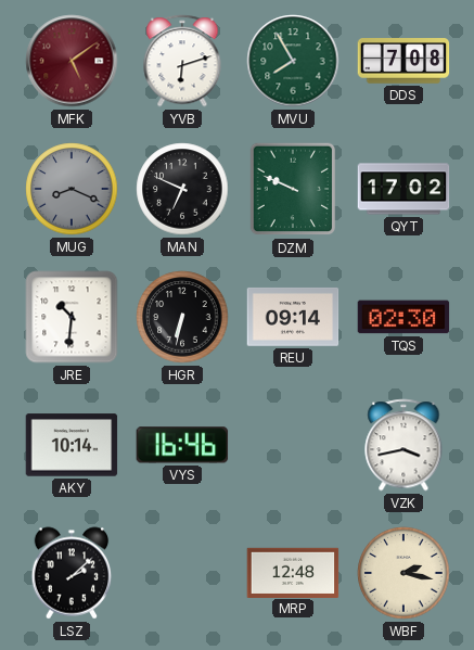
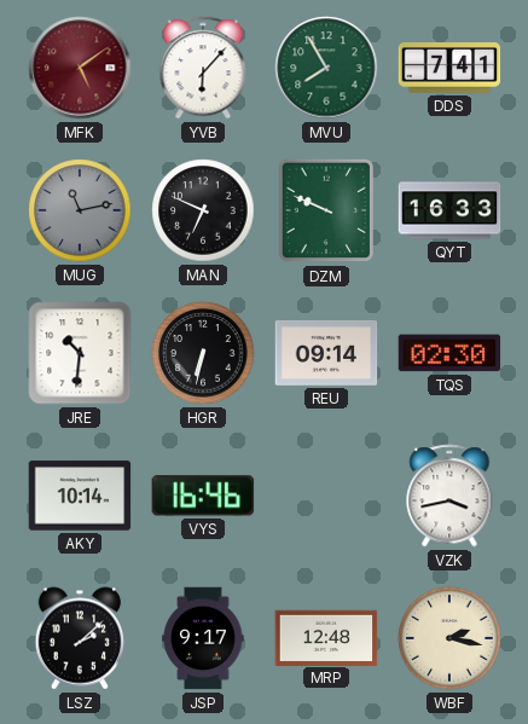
YVB: 6:12 -> 6:07 (203, 68)
DDS: 7:08 -> 7:41 (449, 69)
MUG: 8:19 -> 11:13 (80, 210)
QYT: 17:02 -> 16:33 (449, 210)
JSP: none -> 9:17 (203, 638)
